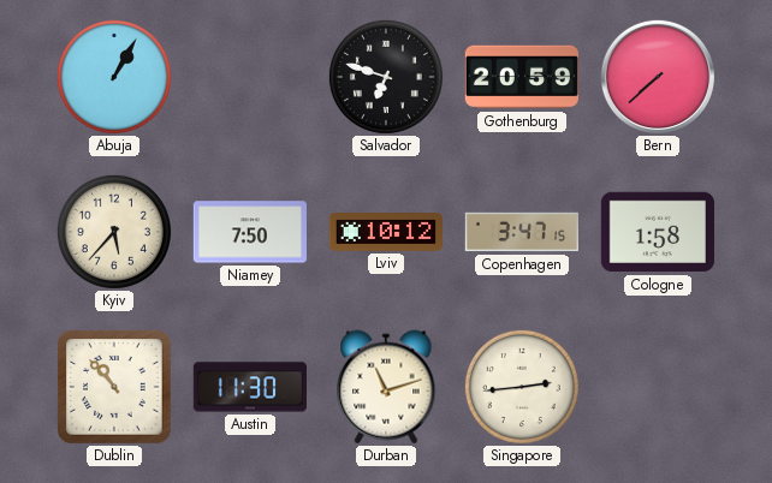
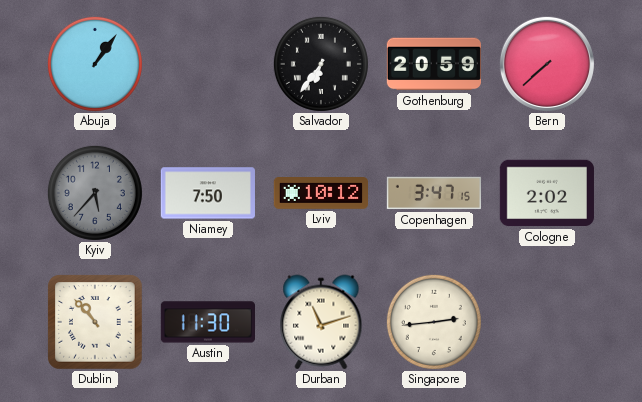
Abuja: 1:05 -> 1:06 (95, 64)
Salvador: 6:48 -> 6:36 (321, 64)
Kyiv dial: cream -> grey (95, 193)
Cologne: 1:58 -> 2:02 (547, 193)
